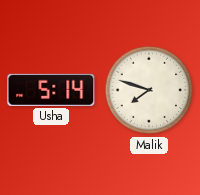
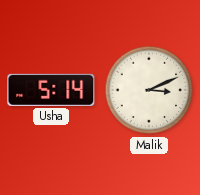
Malik: 7:48 -> 3:11 (149, 90)
